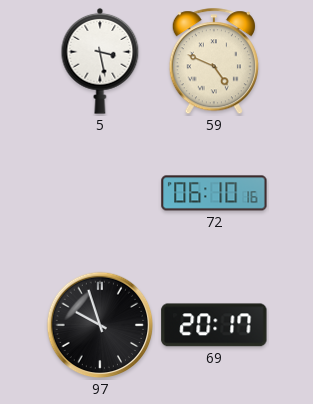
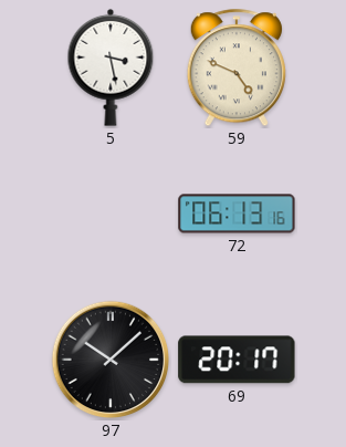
72: 06:10 -> 06:13 (237, 214)
97: 9:57 -> 10:08 (111, 360)
